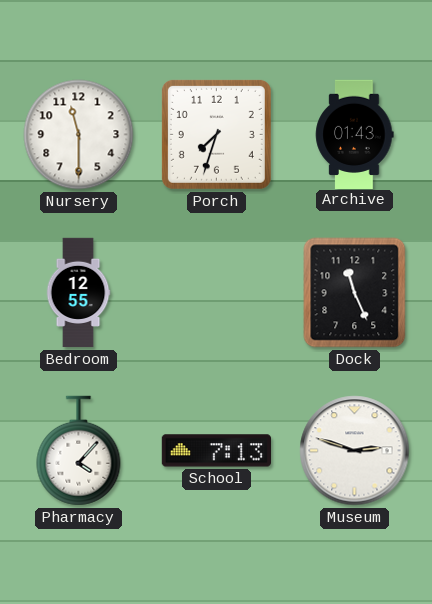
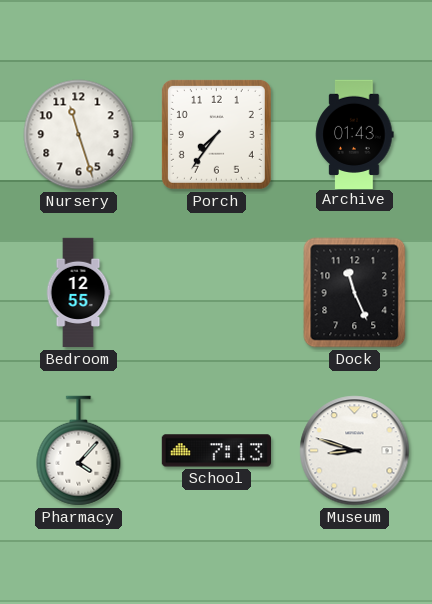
Nursery: 11:30 -> 11:27 (79, 135)
Porch: 7:33 -> 7:36 (216, 134)
Museum: 2:48 -> 8:48 (355, 451)
